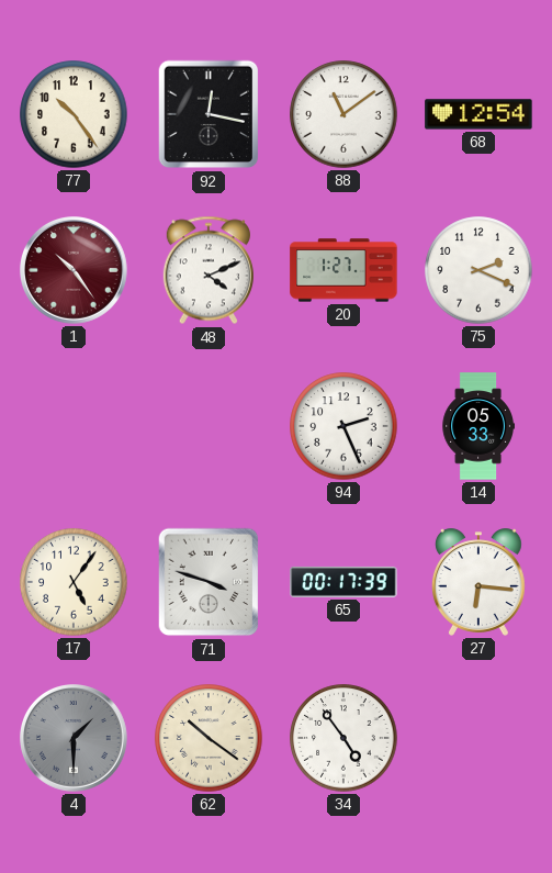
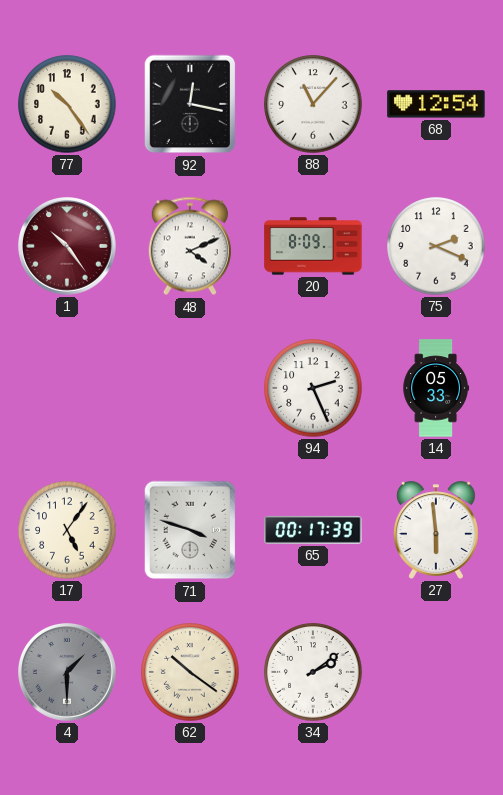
88: 11:09 -> 11:07 (313, 104)
20: 1:27 -> 8:09 (313, 246)
27: 6:16 -> 5:59 (436, 530)
34: 4:54 -> 2:09 (313, 672)
